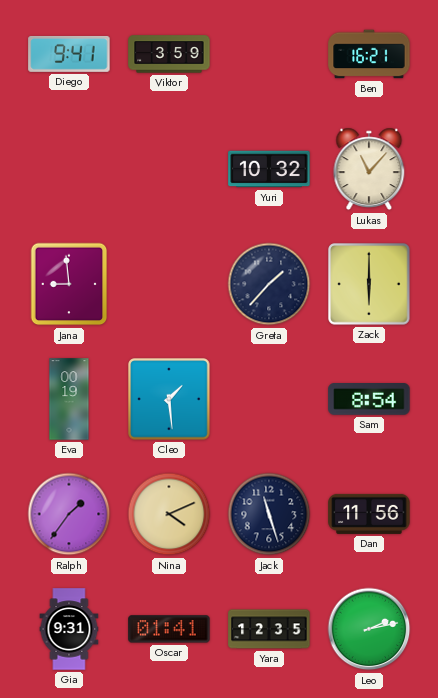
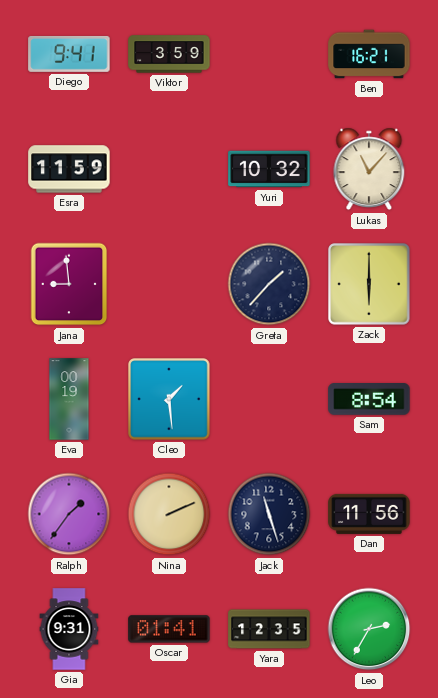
Esra: none -> 11:59 (69, 169)
Nina: 4:11 -> 2:11 (169, 514)
Leo: 2:13 -> 2:35 (369, 629)
